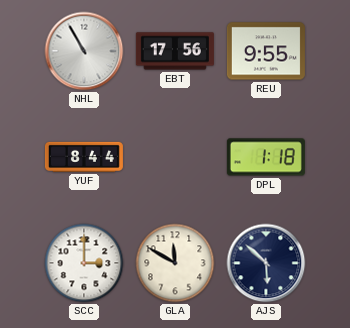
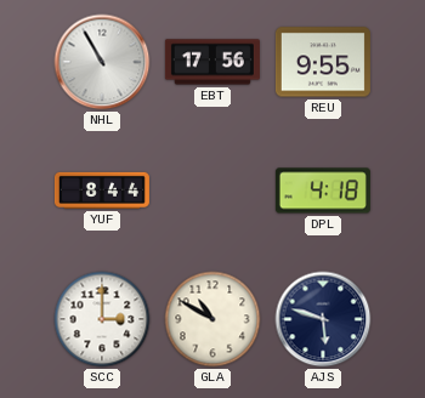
DPL: 1:18 -> 4:18 (323, 191)
GLA: 11:50 -> 10:50 (212, 319)
AJS: 5:52 -> 5:48 (323, 319)
